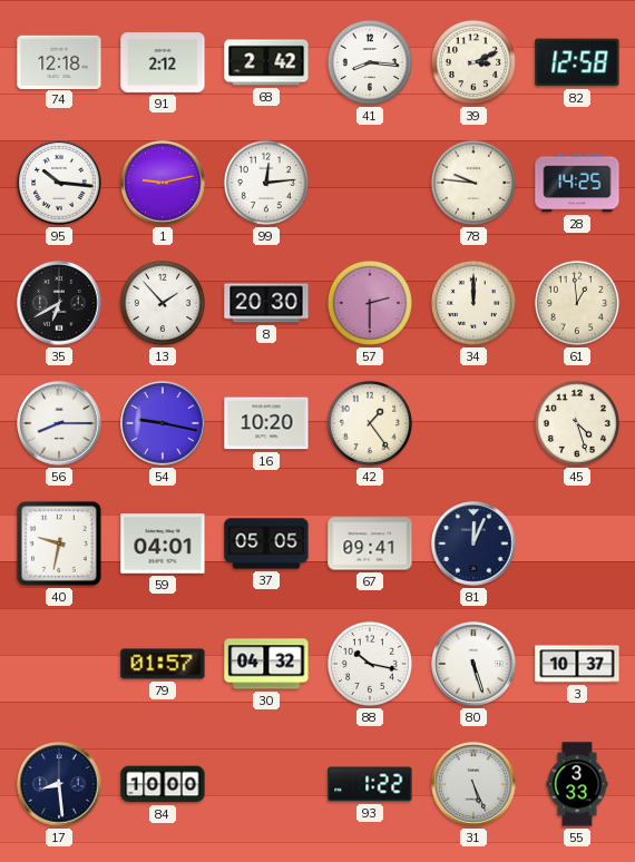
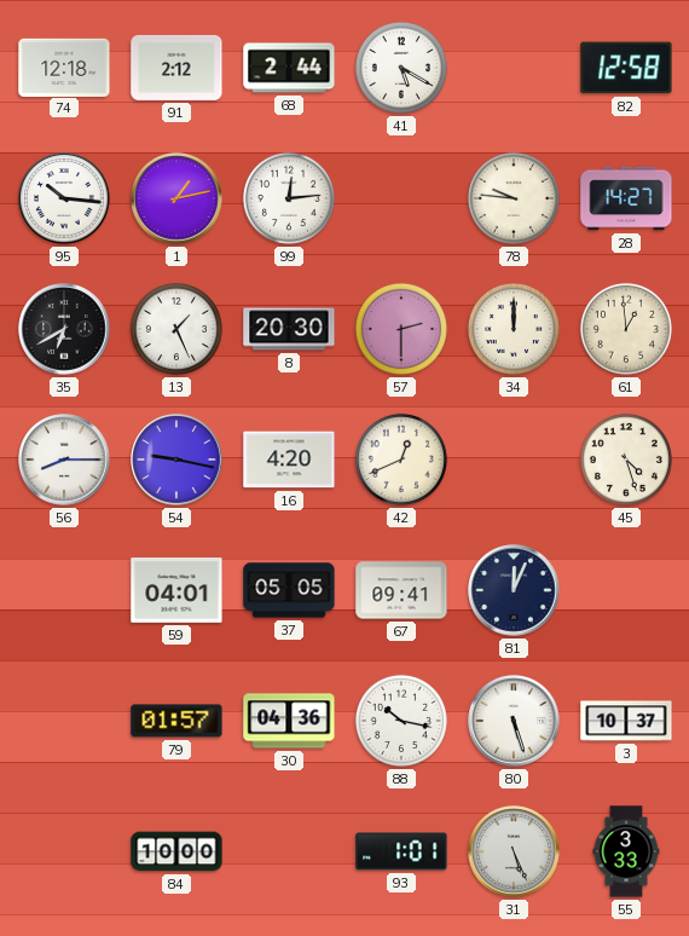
68: 2:42 -> 2:44 (289, 68)
41: 8:16 -> 5:20 (401, 68)
39: 3:11 -> none (473, 62)
1: 9:13 -> 1:13 (176, 198)
28: 14:25 -> 14:27 (626, 198)
13: 1:53 -> 1:26 (176, 329)
16: 10:20 -> 4:20 (289, 460)
42: 1:24 -> 12:41 (401, 460)
40: 9:32 -> none (59, 543)
30: 04:32 -> 04:36 (289, 721)
17: 8:29 -> none (59, 784)
93: 1:22 -> 1:01 (401, 851)
